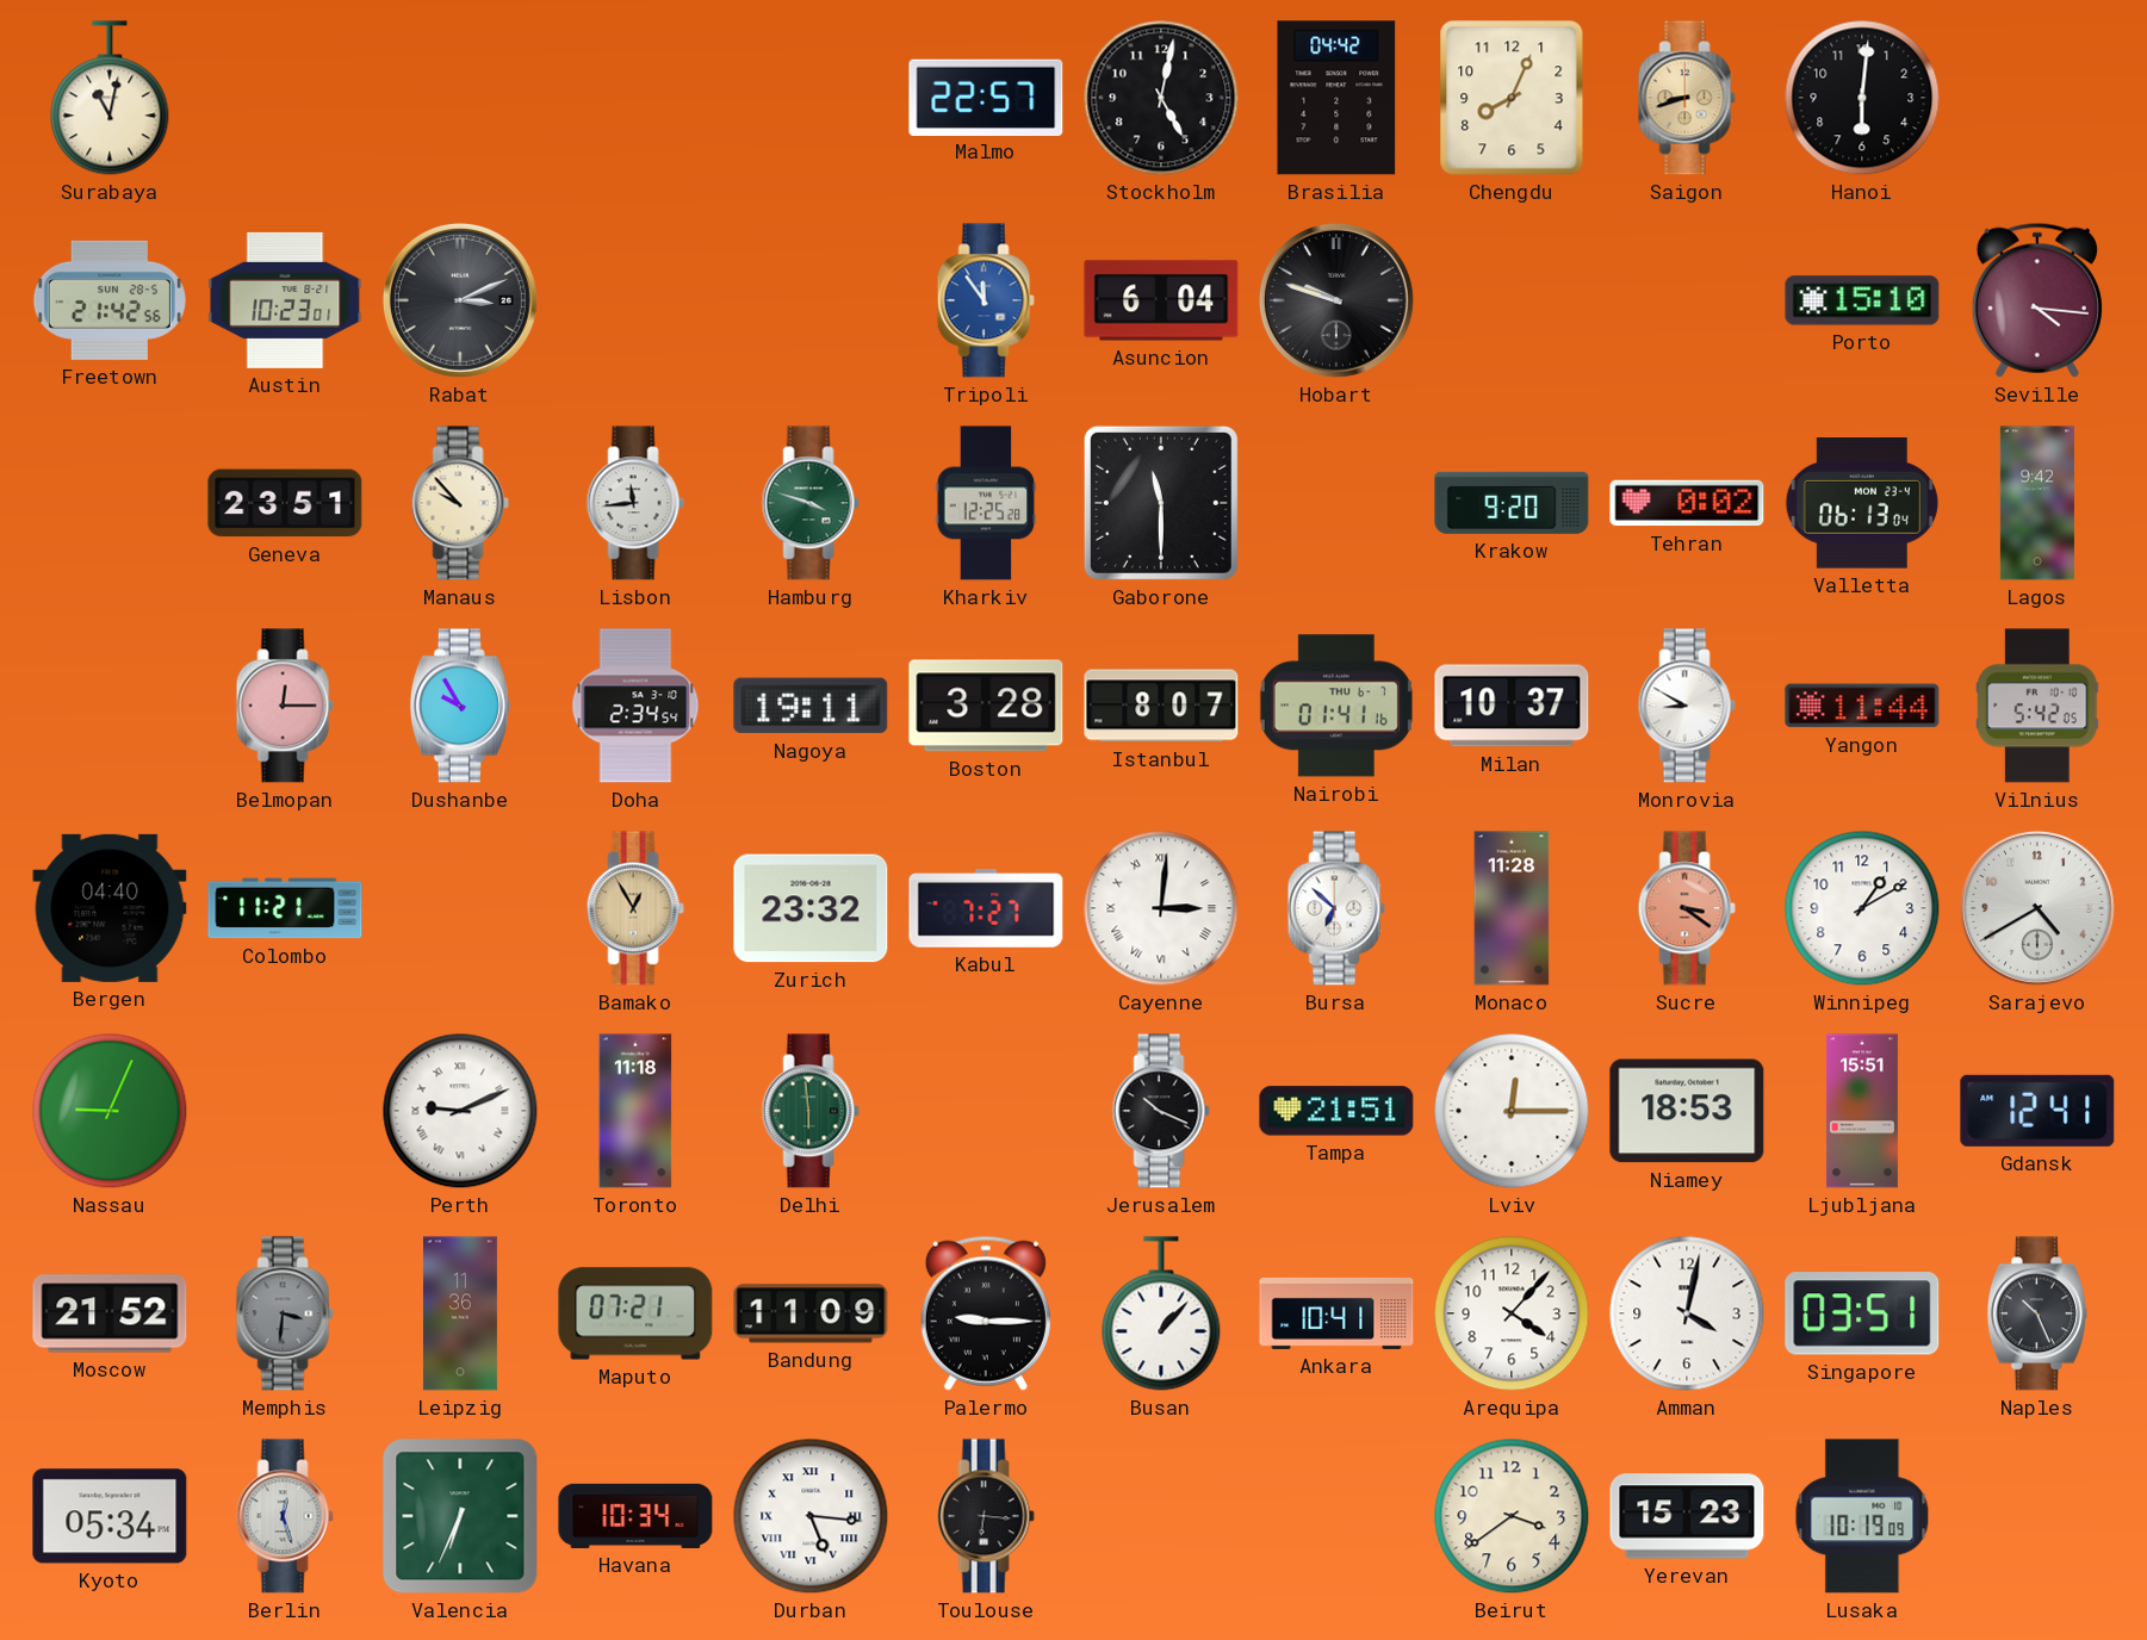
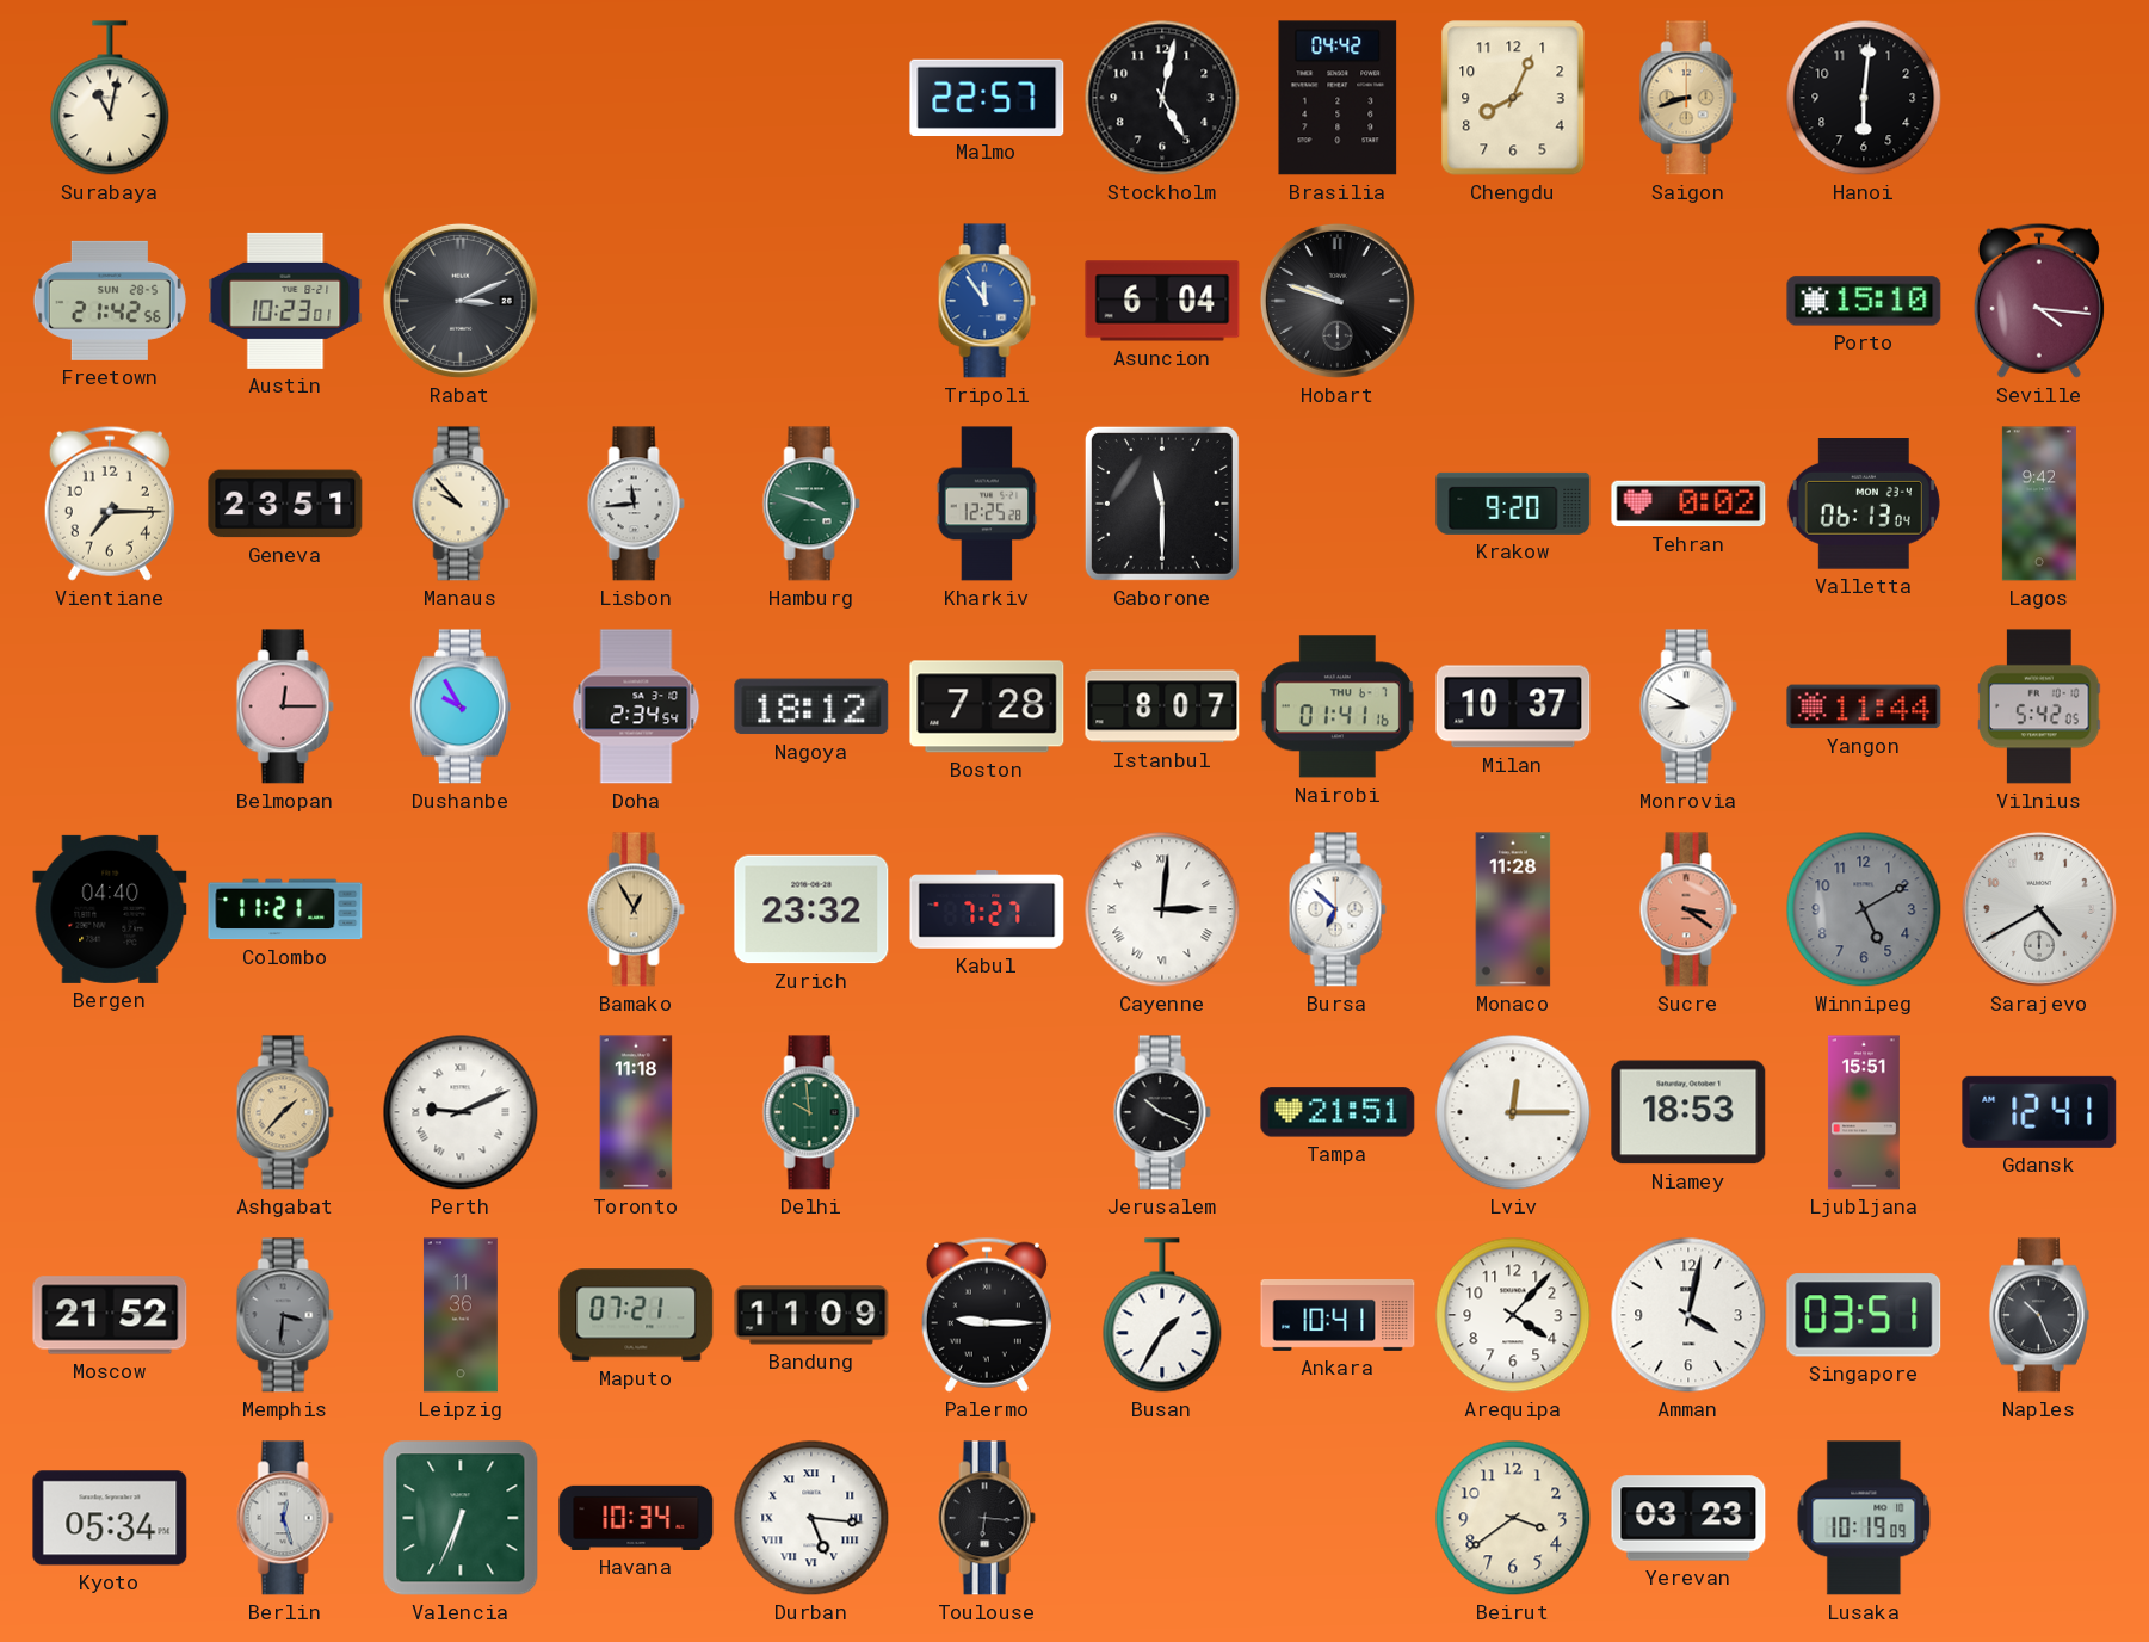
Vientiane: none -> 7:15 (110, 504)
Nagoya: 19:11 -> 18:12 (811, 706)
Boston: 3:28 -> 7:28 (987, 706)
Winnipeg: 1:10 -> 5:10 (1864, 909)
Winnipeg dial: white -> grey (1864, 909)
Nassau: 9:04 -> none (110, 1111)
Ashgabat: none -> 1:37 (285, 1112)
Delhi: 5:59 -> 9:59 (811, 1112)
Busan: 1:07 -> 1:35 (1162, 1315)
Yerevan: 15:23 -> 03:23 (1688, 1518)
